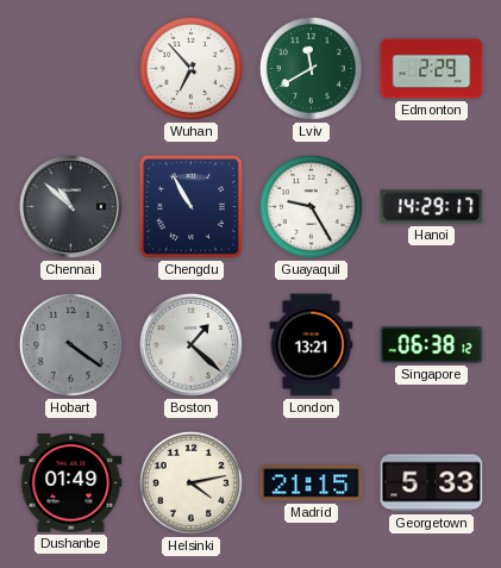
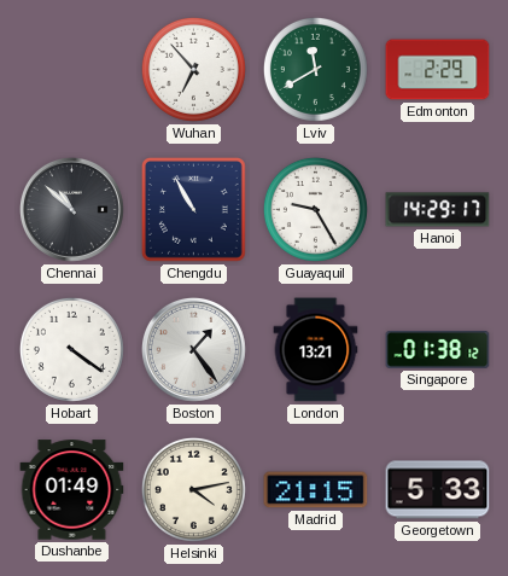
Hobart dial: grey -> white (71, 349)
Boston: 1:22 -> 1:24 (193, 349)
Singapore: 06:38 -> 01:38 (438, 349)
